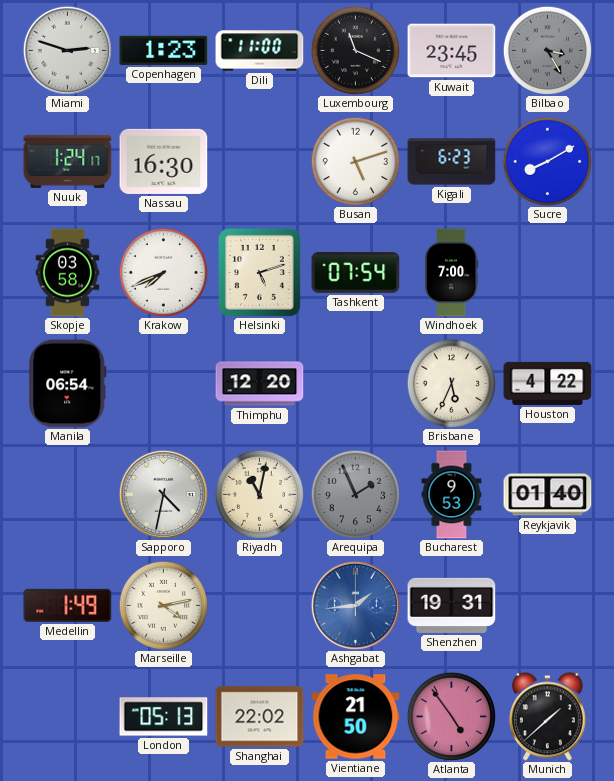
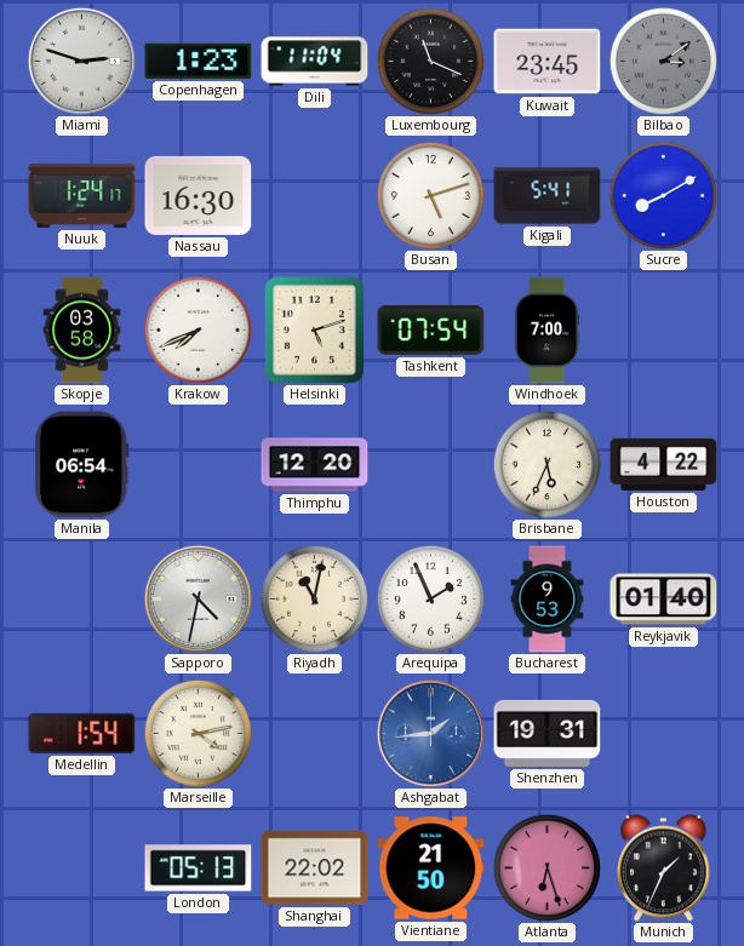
Dili: 11:00 -> 11:04 (315, 62)
Bilbao: 3:25 -> 3:09 (663, 61)
Kigali: 6:23 -> 5:41 (548, 196)
Arequipa dial: grey -> white (430, 598)
Medellin: 1:49 -> 1:54 (82, 733)
Atlanta: 4:54 -> 6:27 (546, 867)
Munich: 1:38 -> 1:34 (663, 868)
